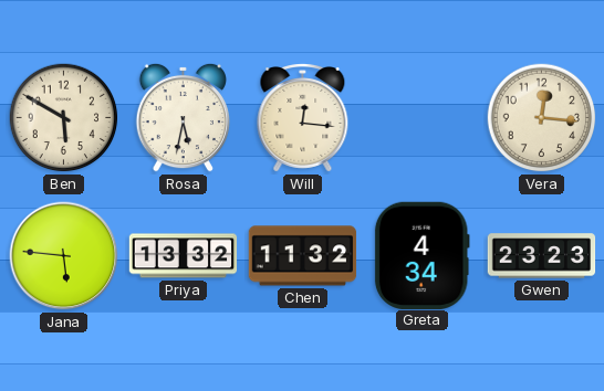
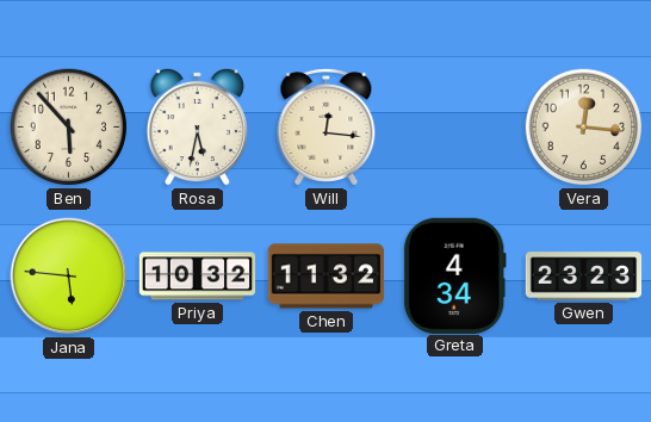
Ben: 5:50 -> 5:53 (69, 128)
Priya: 13:32 -> 10:32 (198, 277)
